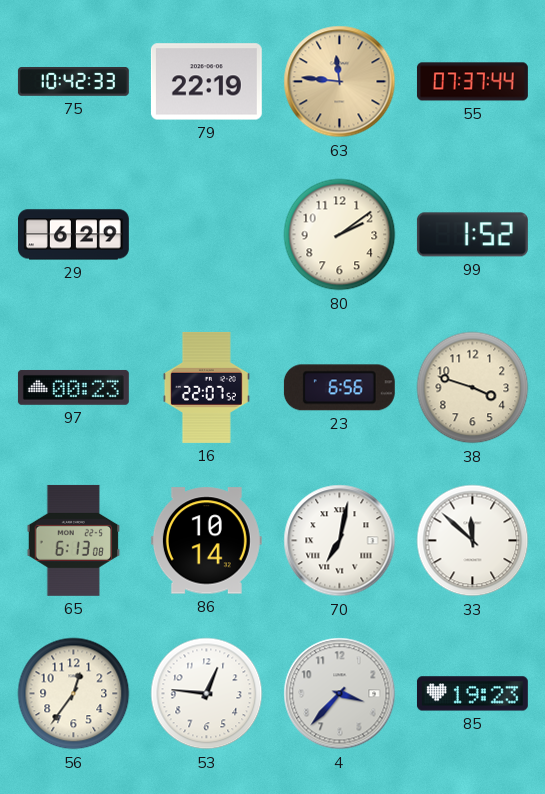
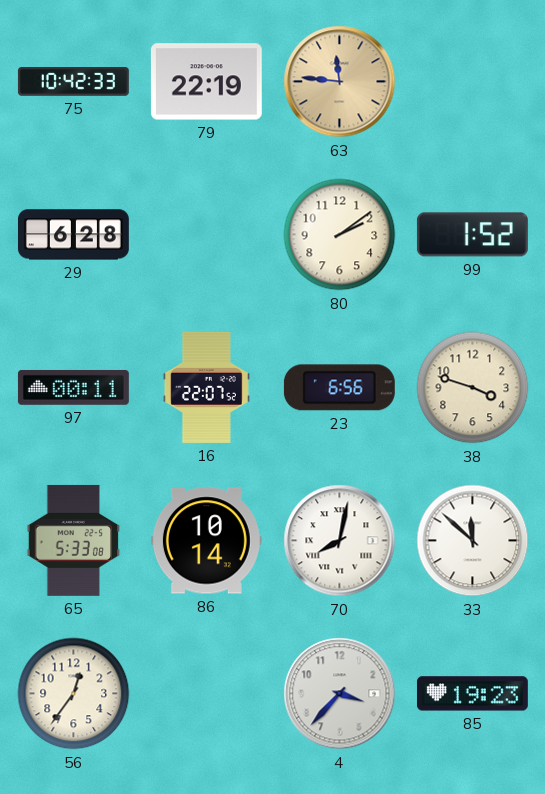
55: 07:37 -> none (472, 82)
29: 6:29 -> 6:28 (73, 235)
97: 00:23 -> 00:11 (73, 387)
65: 6:13 -> 5:33 (74, 540)
70: 7:02 -> 8:02 (340, 541)
53: 12:46 -> none (207, 694)
